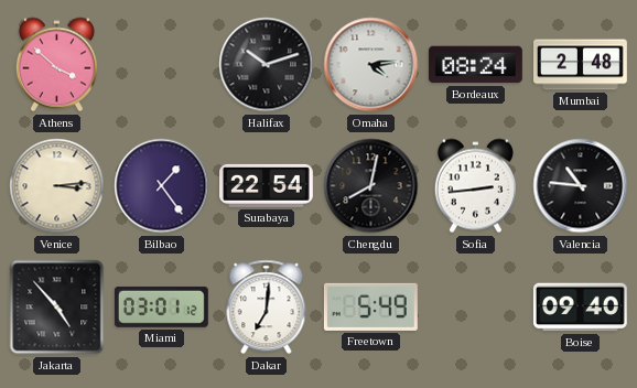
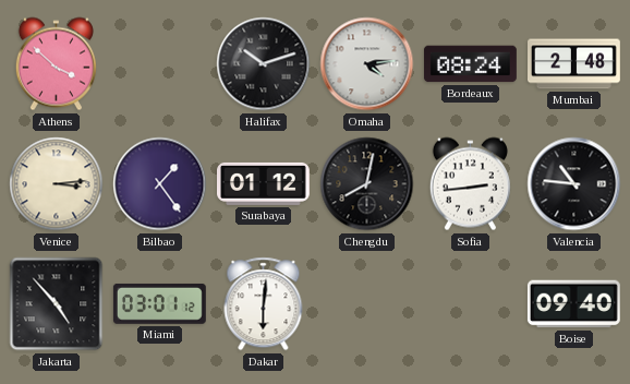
Surabaya: 22:54 -> 01:12 (264, 183)
Dakar: 7:01 -> 6:01 (264, 304)
Freetown: 5:49 -> none (370, 306)
